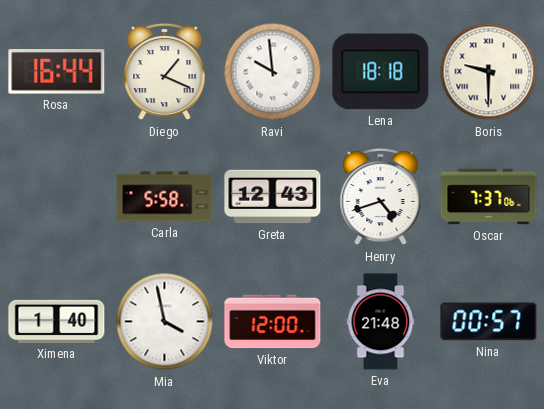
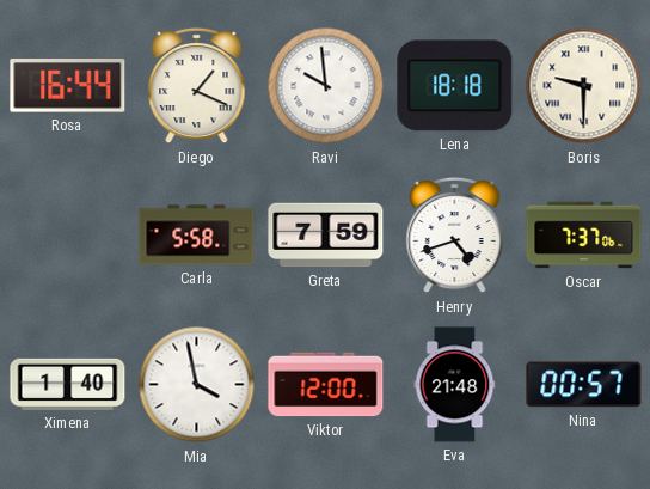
Greta: 12:43 -> 7:59 (326, 236)
